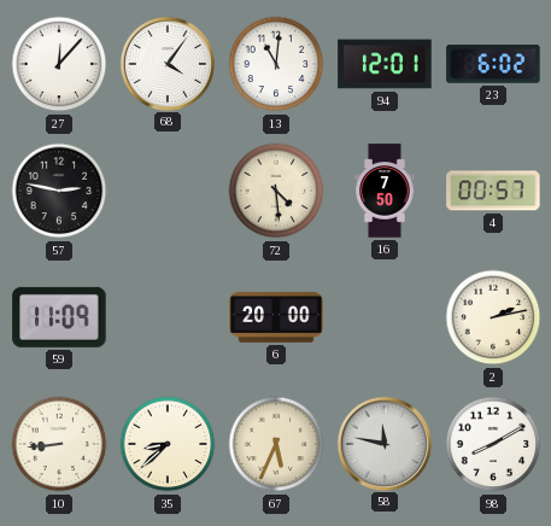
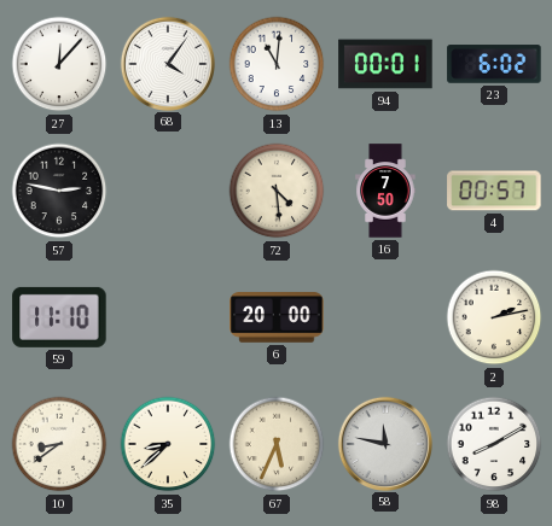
94: 12:01 -> 00:01 (385, 64)
59: 11:09 -> 11:10 (59, 317)
10: 8:44 -> 8:39 (59, 444)
